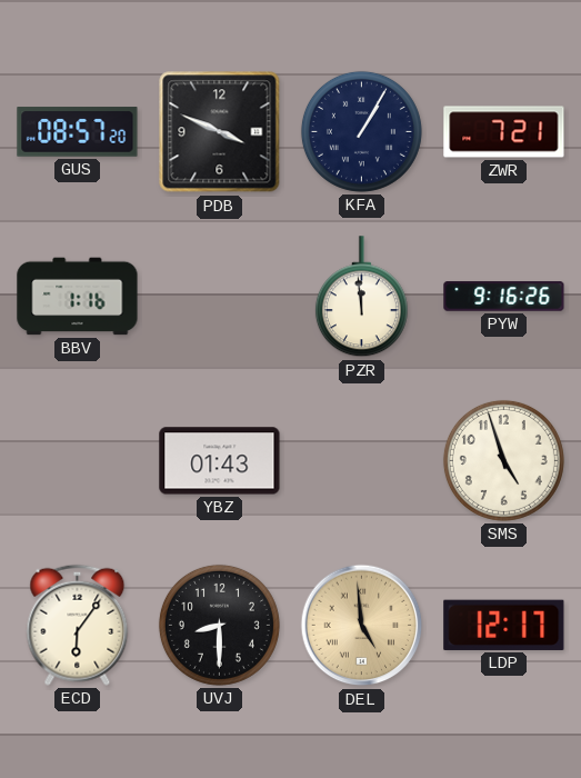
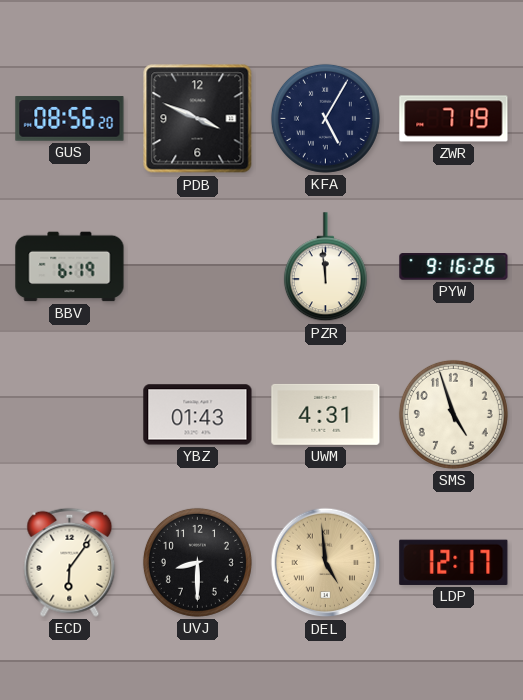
GUS: 08:57 -> 08:56 (70, 119)
KFA: 1:05 -> 5:05 (325, 118)
ZWR: 7:21 -> 7:19 (454, 119)
BBV: 1:16 -> 6:19 (70, 267)
UWM: none -> 4:31 (326, 414)
